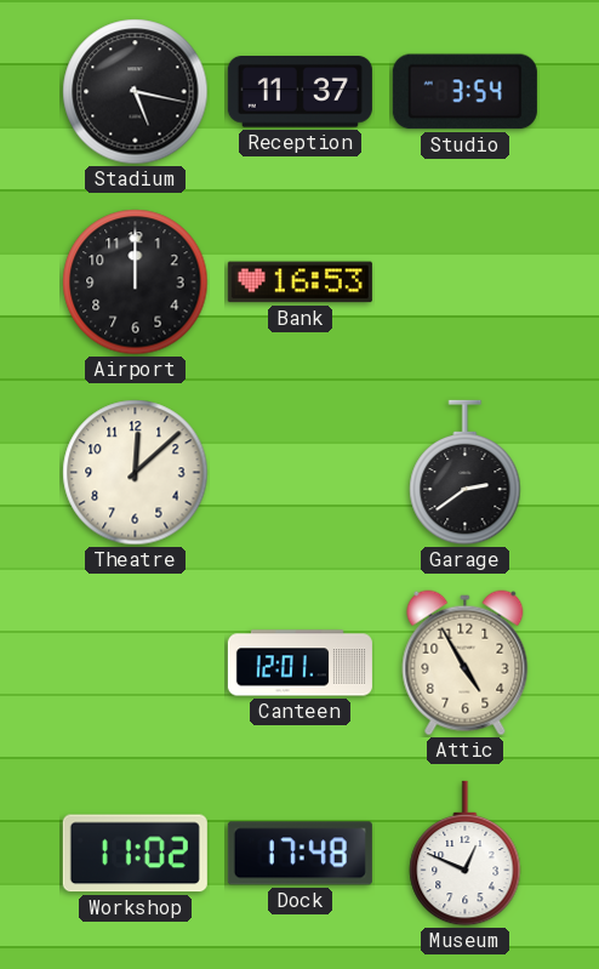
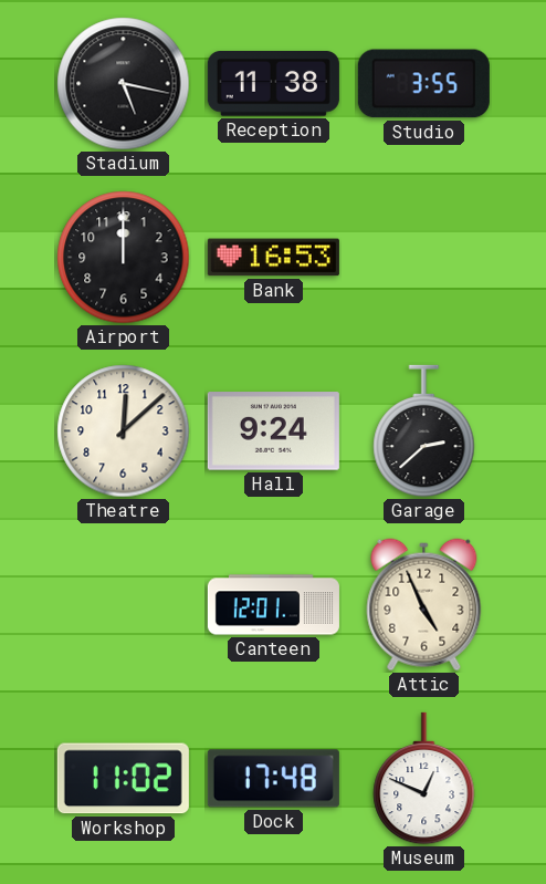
Reception: 11:37 -> 11:38 (273, 84)
Studio: 3:54 -> 3:55 (423, 84)
Hall: none -> 9:24 (273, 431)
Garage: 2:39 -> 2:38 (424, 431)
Attic: 4:55 -> 4:56 (424, 605)
